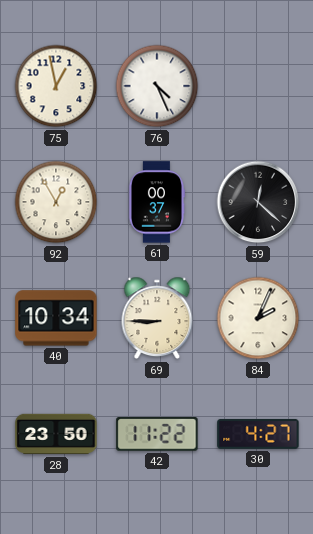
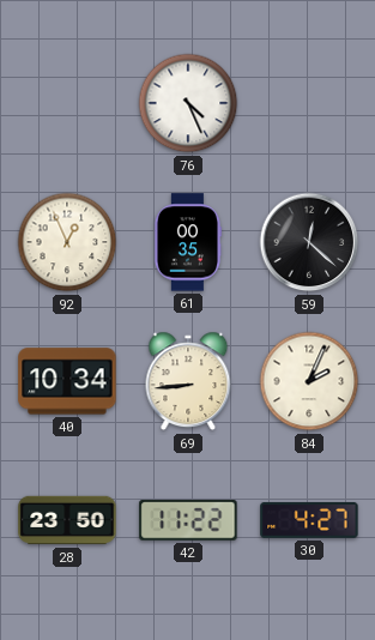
75: 12:58 -> none (56, 86)
92: 12:55 -> 12:56 (67, 242)
61: 00:37 -> 00:35 (188, 242)
69: 8:45 -> 8:44 (188, 381)
